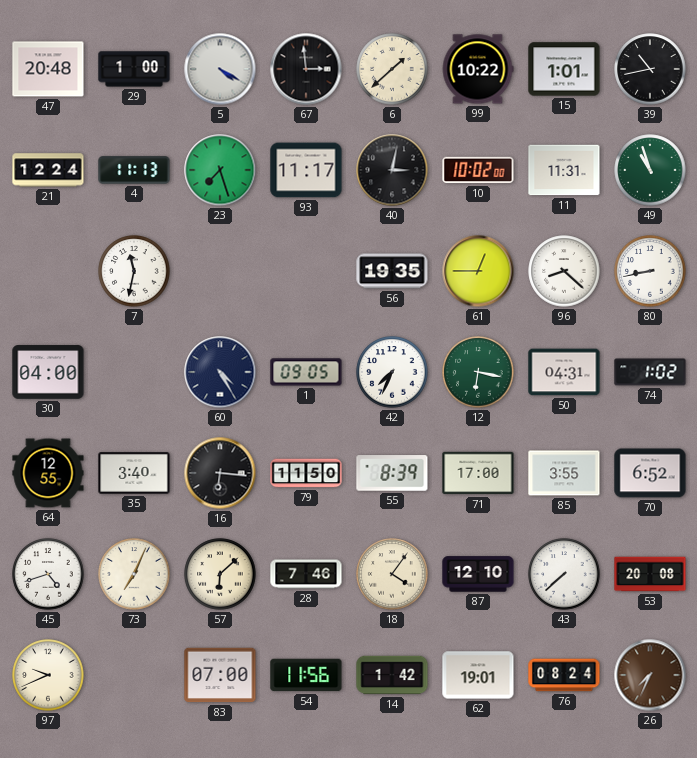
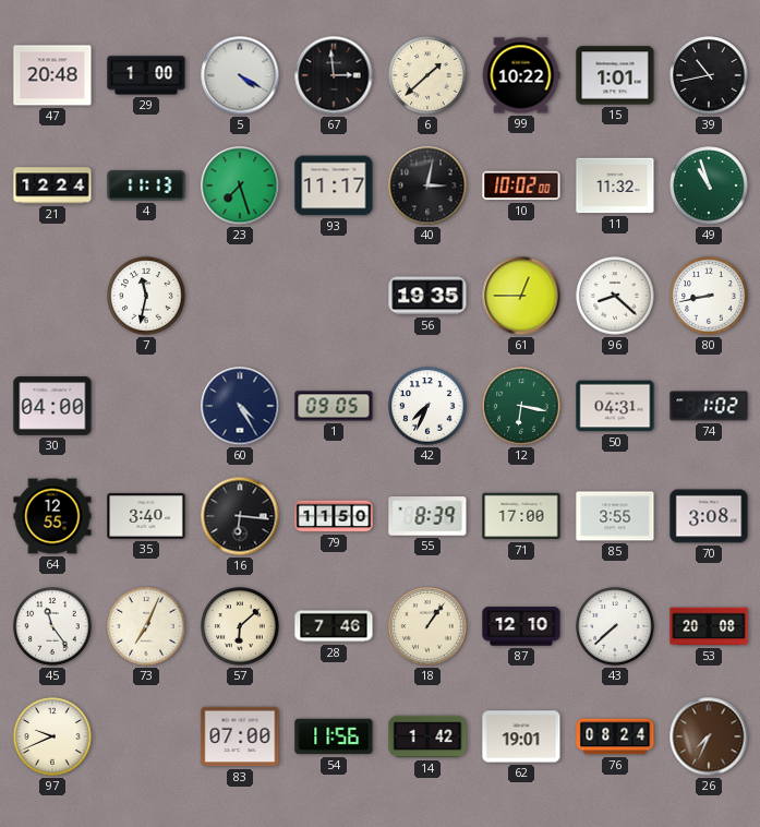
11: 11:31 -> 11:32 (615, 185)
70: 6:52 -> 3:08 (709, 516)
45: 4:42 -> 11:24 (52, 626)
18: 4:06 -> 1:06 (427, 626)
